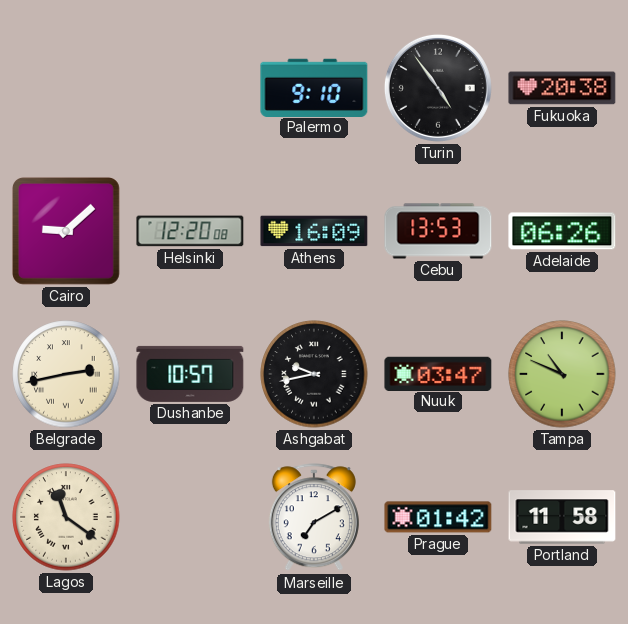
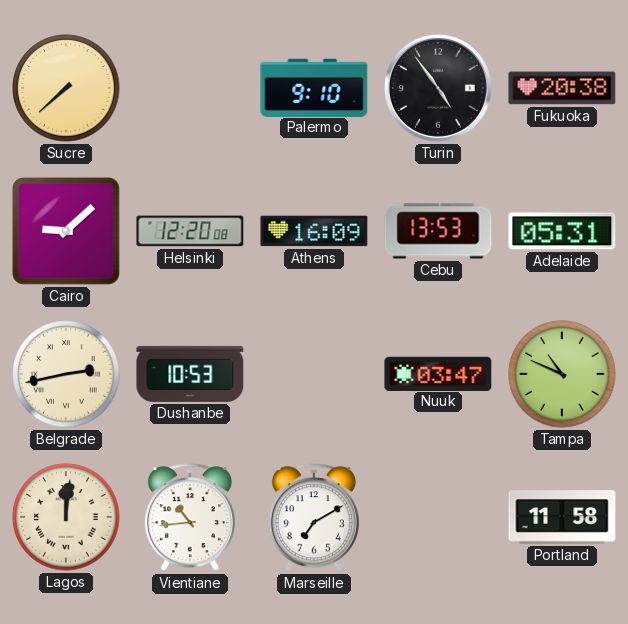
Sucre: none -> 7:38 (66, 88)
Adelaide: 06:26 -> 05:31 (562, 231)
Dushanbe: 10:57 -> 10:53 (190, 374)
Ashgabat: 9:43 -> none (314, 374)
Lagos: 11:21 -> 12:01 (66, 517)
Vientiane: none -> 10:44 (190, 518)
Prague: 01:42 -> none (438, 517)
